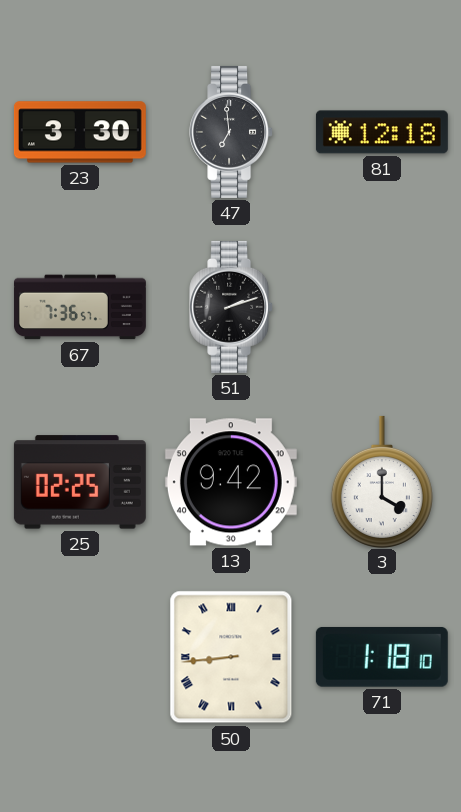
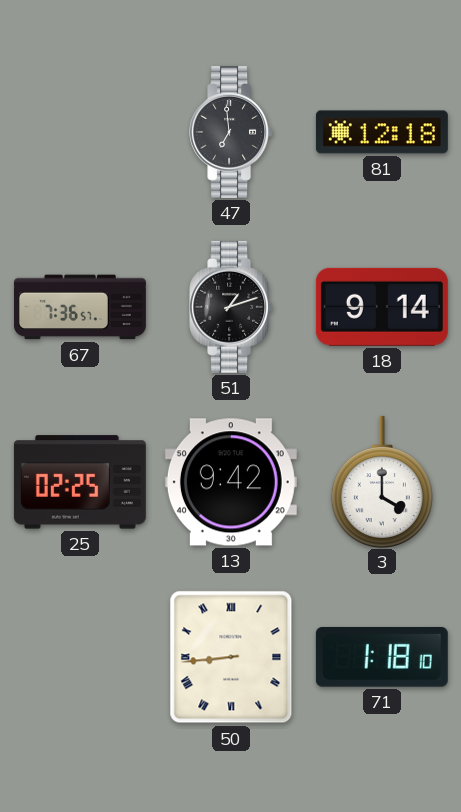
23: 3:30 -> none (80, 132)
51: 2:12 -> 1:12 (232, 307)
18: none -> 9:14 (382, 307)
